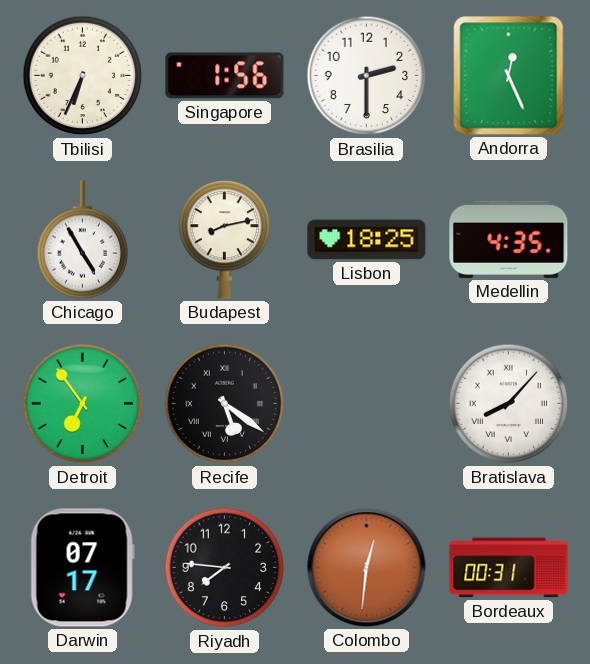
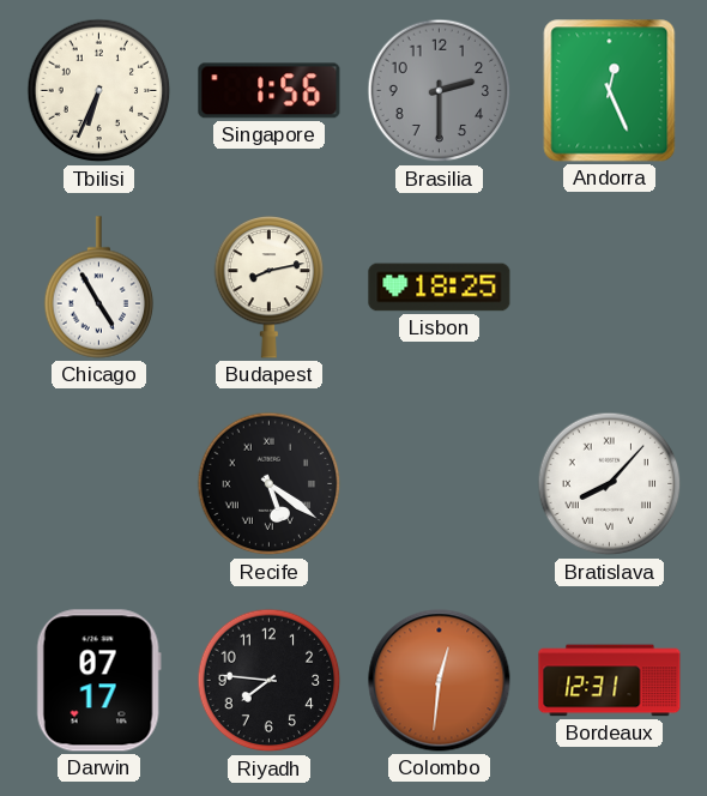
Brasilia dial: white -> grey (440, 91)
Medellin: 4:35 -> none (509, 239)
Detroit: 6:54 -> none (83, 404)
Bordeaux: 00:31 -> 12:31 (610, 681)
